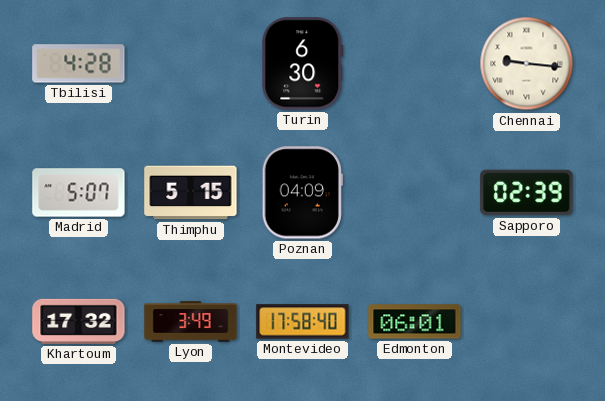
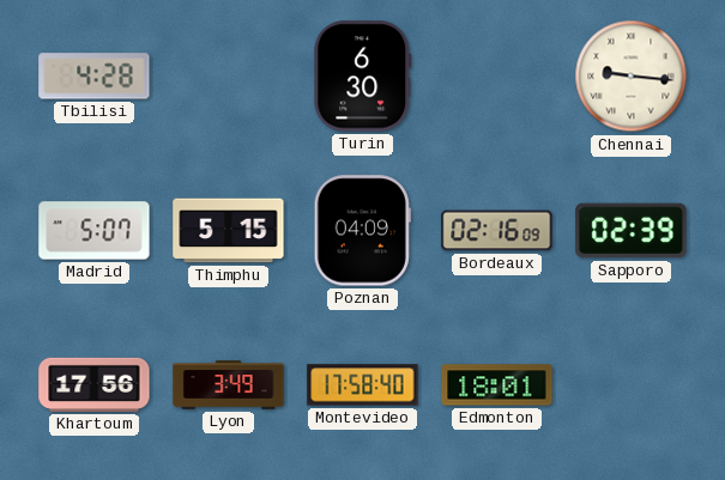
Bordeaux: none -> 02:16 (497, 231)
Khartoum: 17:32 -> 17:56 (95, 384)
Edmonton: 06:01 -> 18:01 (497, 385)
